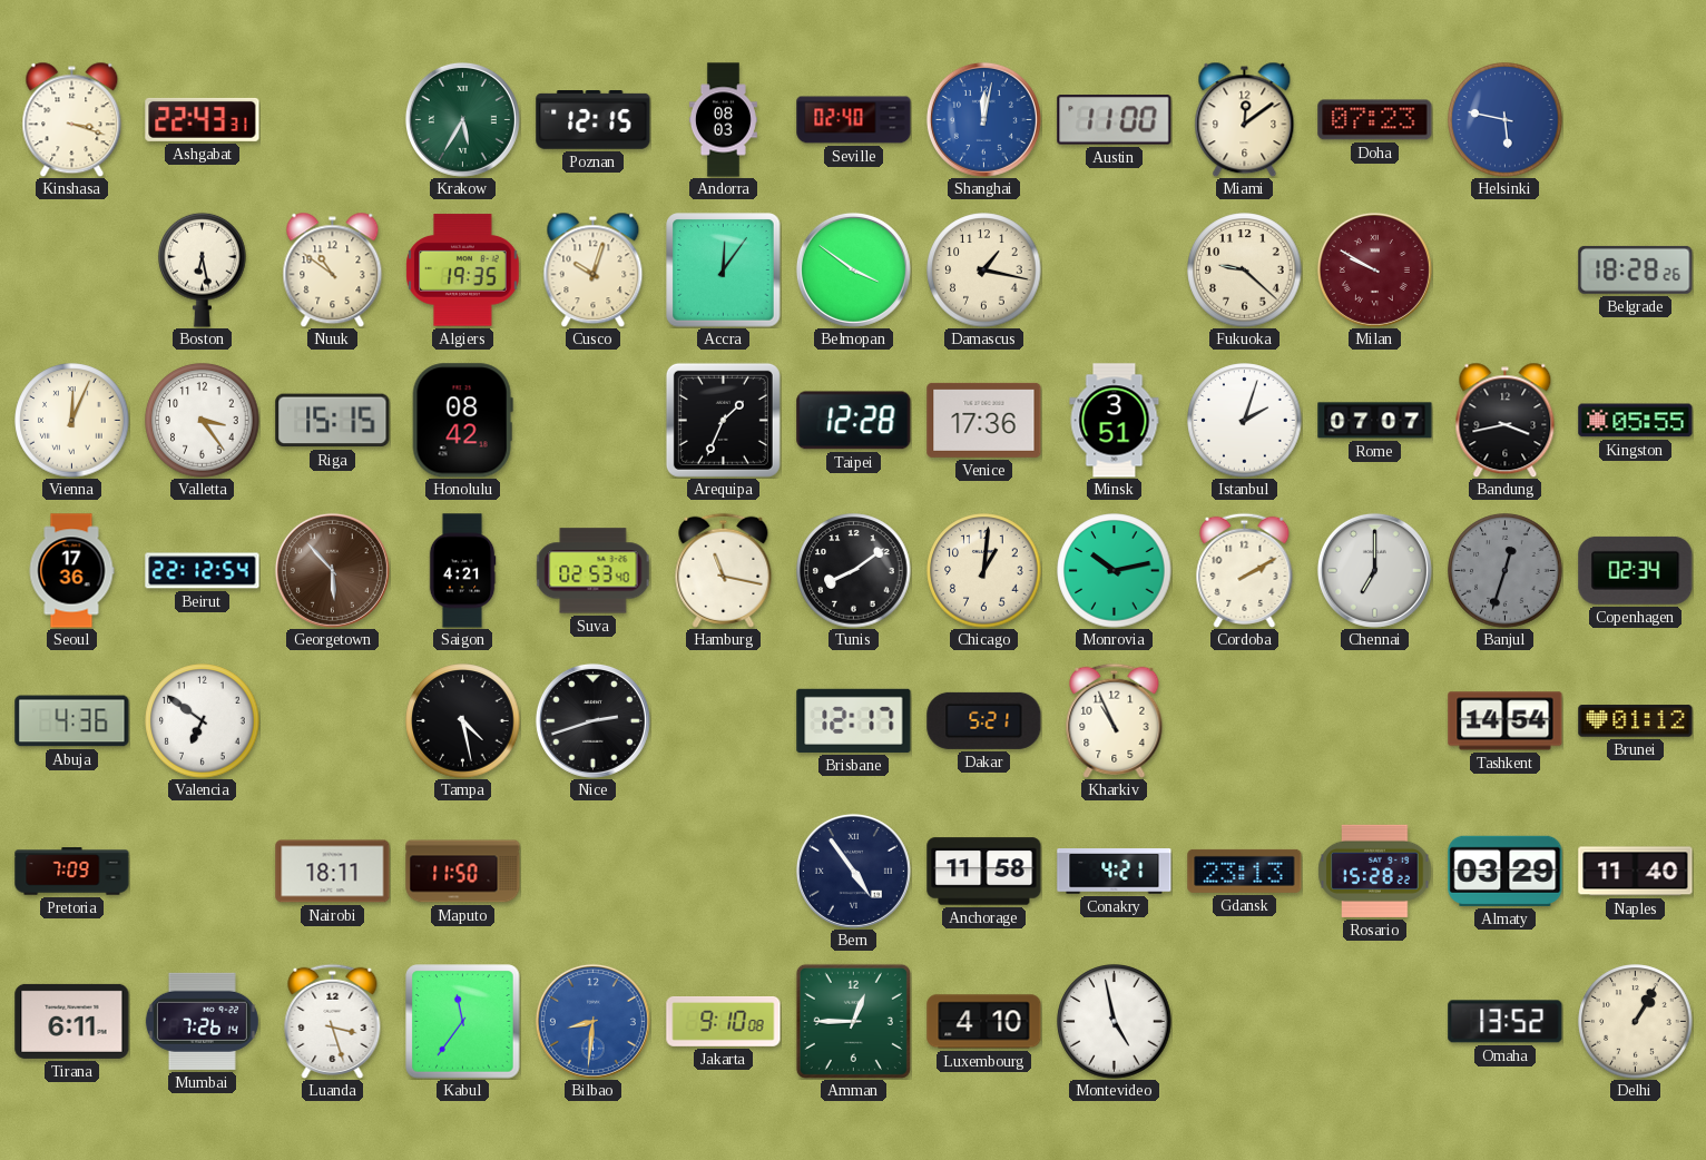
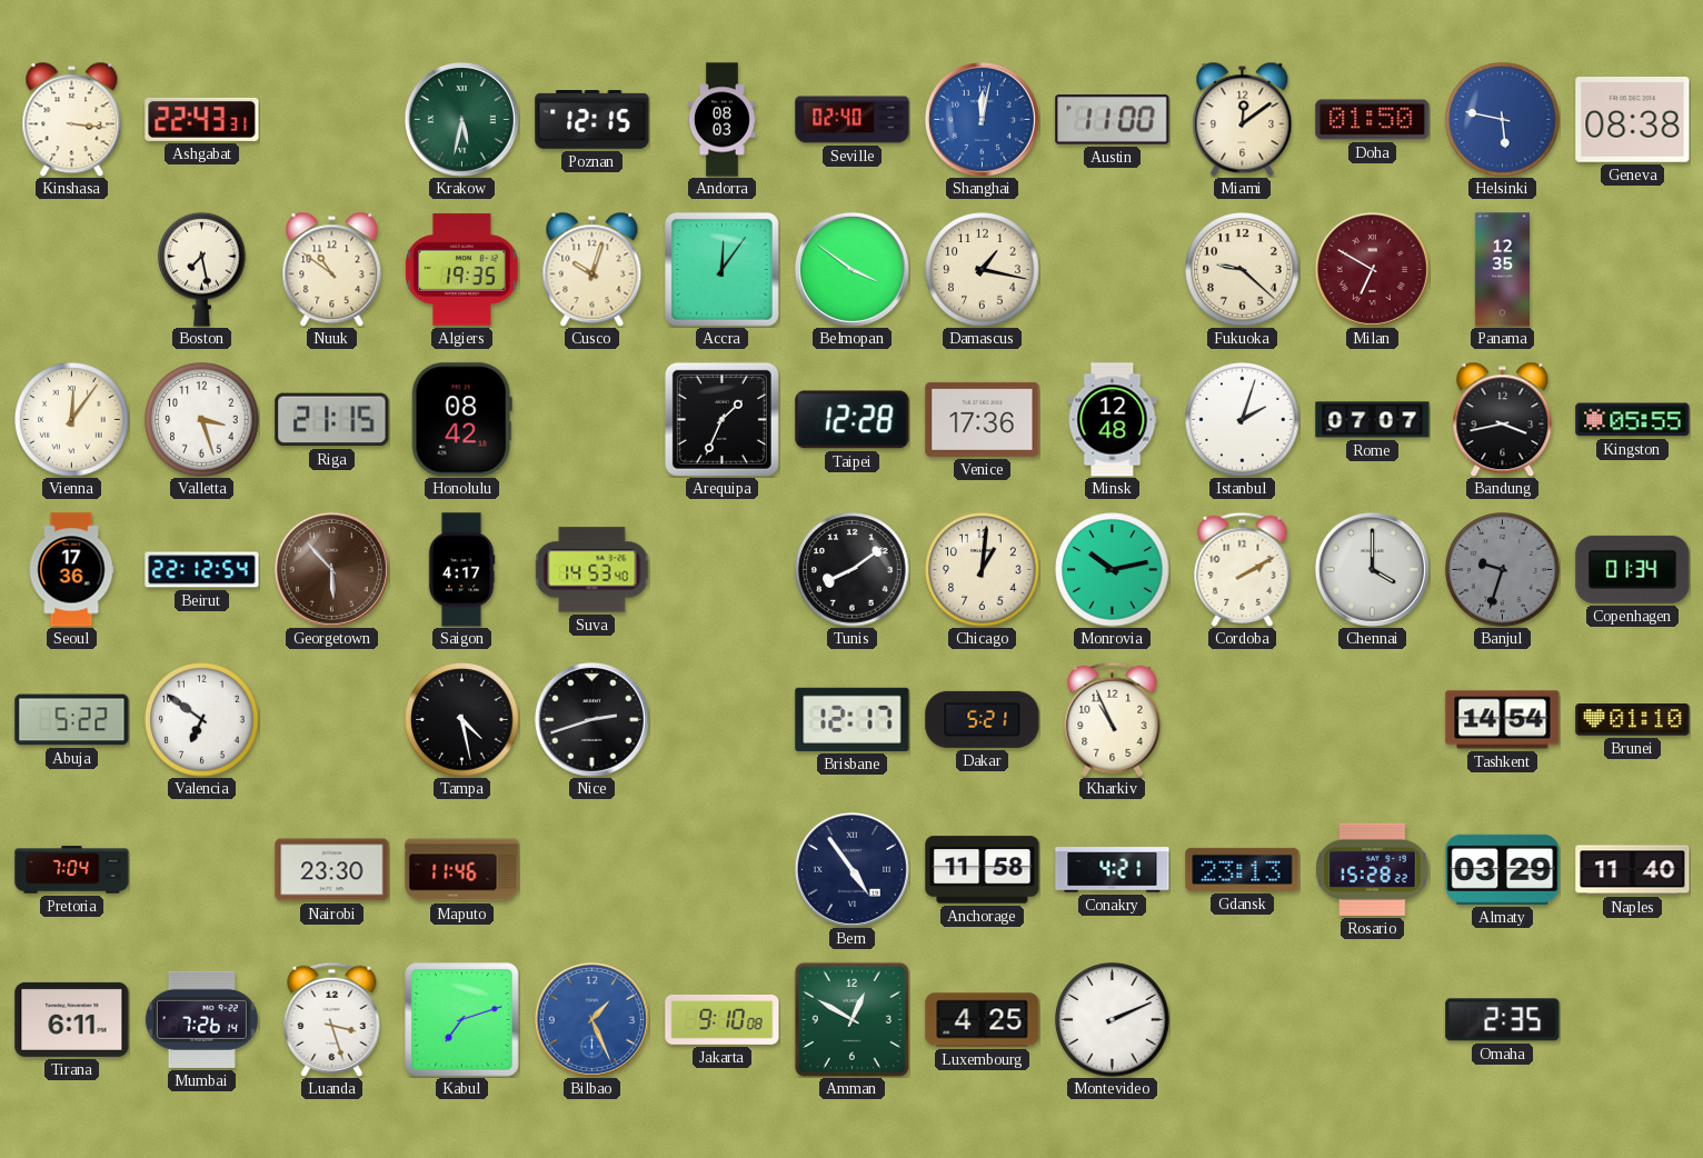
Kinshasa: 3:18 -> 3:16 (72, 119)
Krakow: 5:35 -> 5:32 (461, 119)
Doha: 07:23 -> 01:50 (1373, 120)
Geneva: none -> 08:38 (1633, 120)
Boston: 6:28 -> 7:28 (202, 269)
Milan: 9:50 -> 6:50 (1372, 269)
Panama: none -> 12:35 (1502, 270)
Belgrade: 18:28 -> none (1636, 269)
Vienna: 12:04 -> 12:06 (72, 420)
Valletta: 3:24 -> 3:27 (202, 420)
Riga: 15:15 -> 21:15 (332, 420)
Minsk: 3:51 -> 12:48 (1113, 420)
Saigon: 4:21 -> 4:17 (461, 570)
Suva: 02:53 -> 14:53 (592, 570)
Hamburg: 11:17 -> none (724, 570)
Chennai: 7:00 -> 4:00 (1372, 569)
Banjul: 12:33 -> 9:33 (1503, 570)
Copenhagen: 02:34 -> 01:34 (1633, 569)
Abuja: 4:36 -> 5:22 (72, 720)
Brunei: 01:12 -> 01:10 (1633, 720)
Pretoria: 7:09 -> 7:04 (72, 870)
Nairobi: 18:11 -> 23:30 (332, 870)
Maputo: 11:50 -> 11:46 (462, 870)
Kabul: 11:36 -> 7:12 (462, 1020)
Bilbao: 8:31 -> 1:26 (591, 1019)
Amman: 12:45 -> 12:50 (852, 1019)
Luxembourg: 4:10 -> 4:25 (983, 1020)
Montevideo: 4:58 -> 2:11 (1113, 1020)
Omaha: 13:52 -> 2:35 (1503, 1020)
Delhi: 1:05 -> none (1636, 1022)
